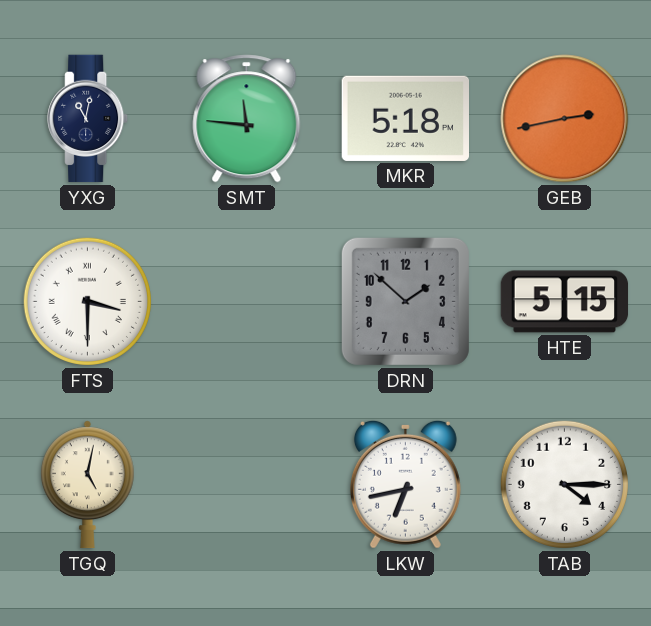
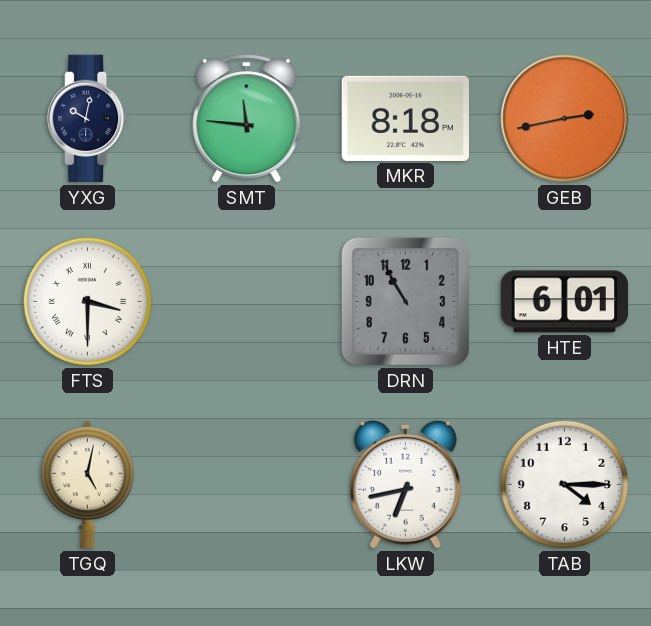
YXG: 11:02 -> 10:02 (88, 119)
MKR: 5:18 -> 8:18 (405, 118)
DRN: 1:52 -> 10:55 (405, 301)
HTE: 5:15 -> 6:01 (565, 302)
